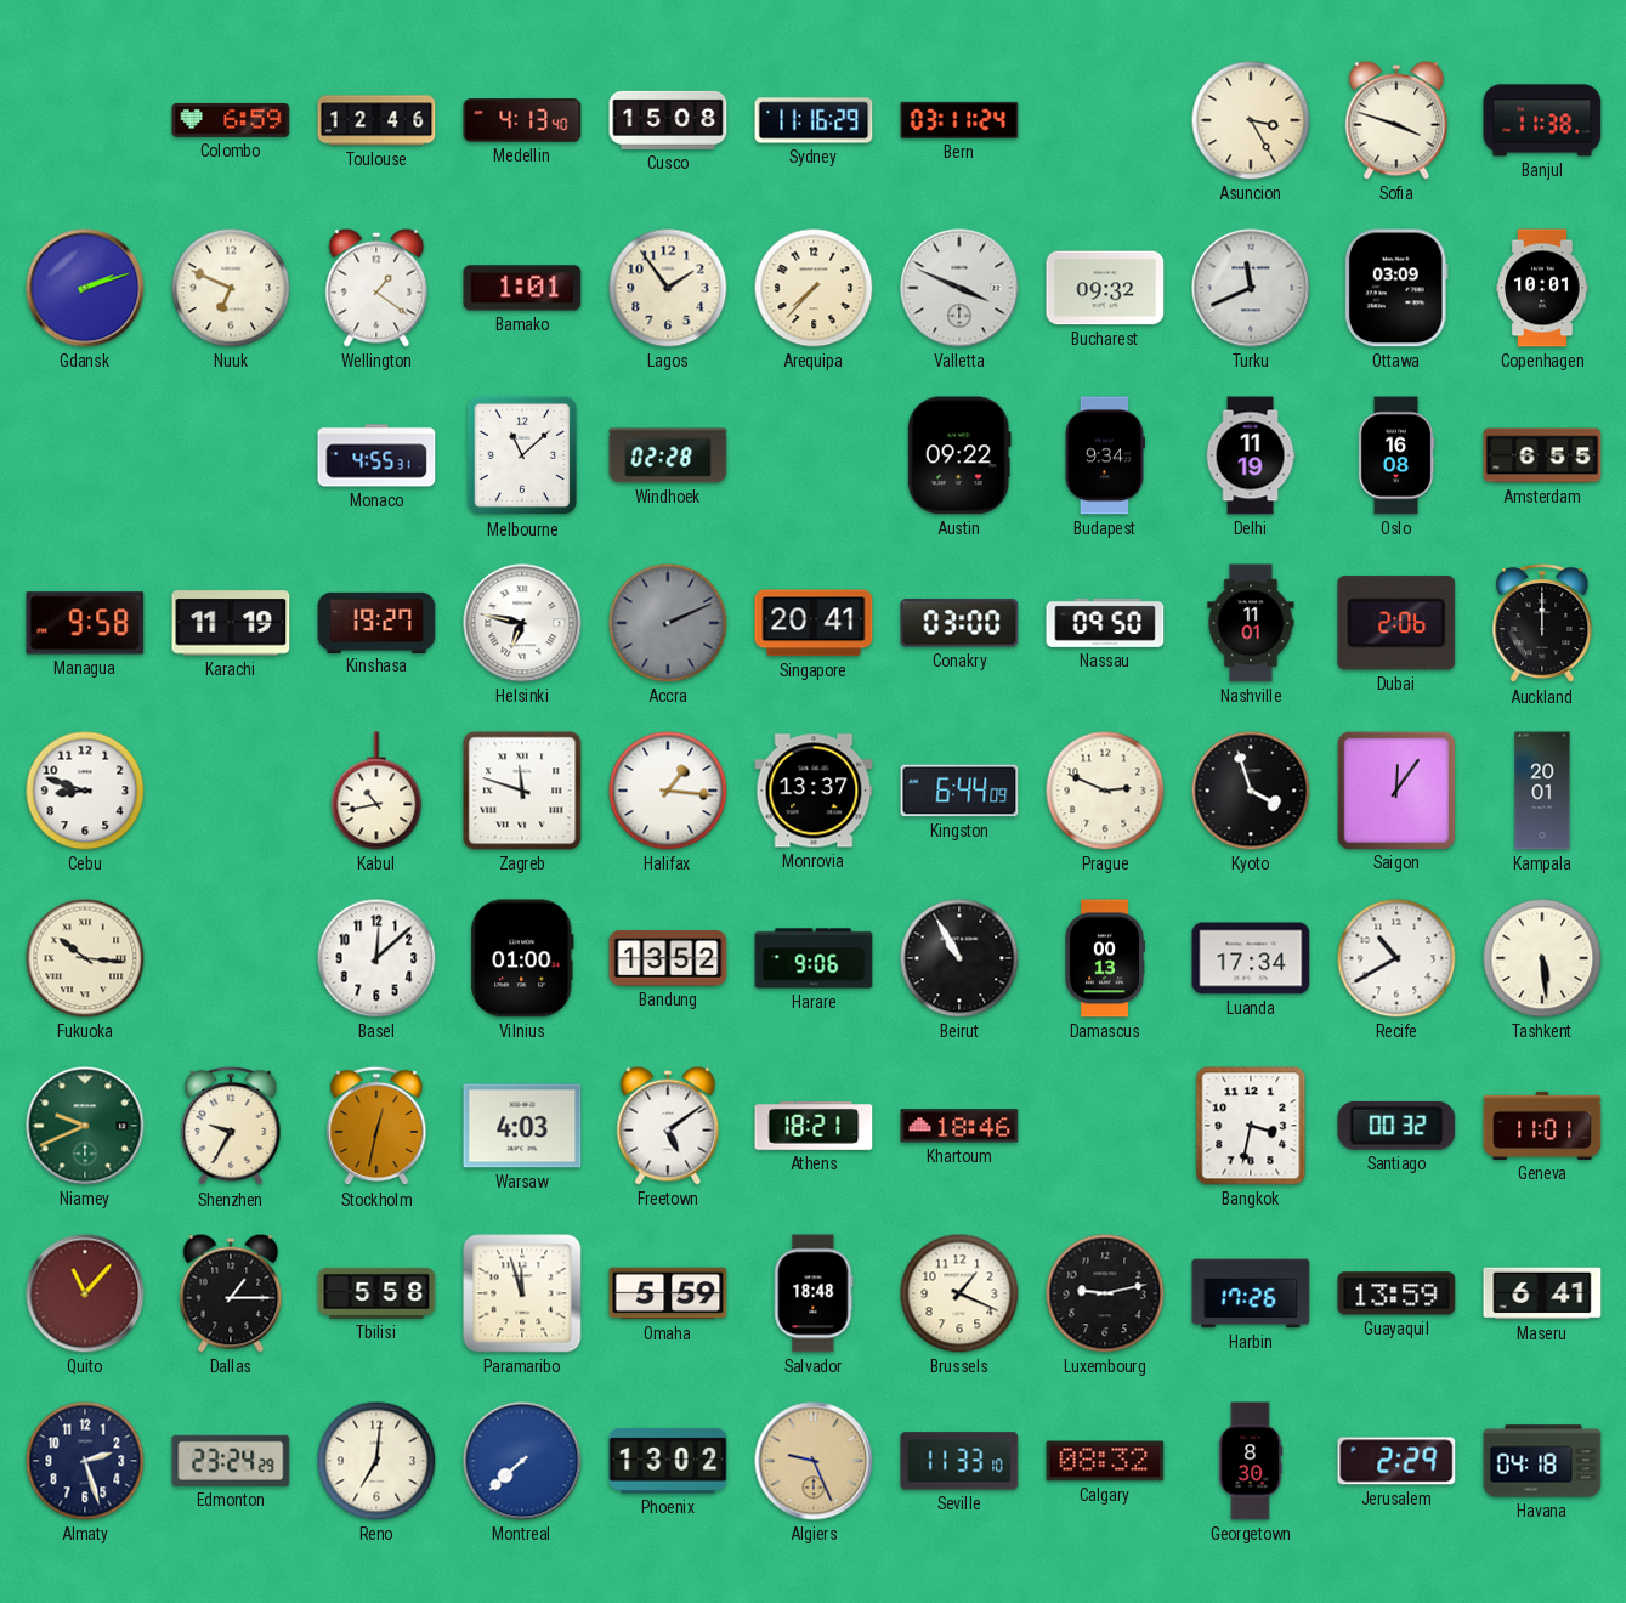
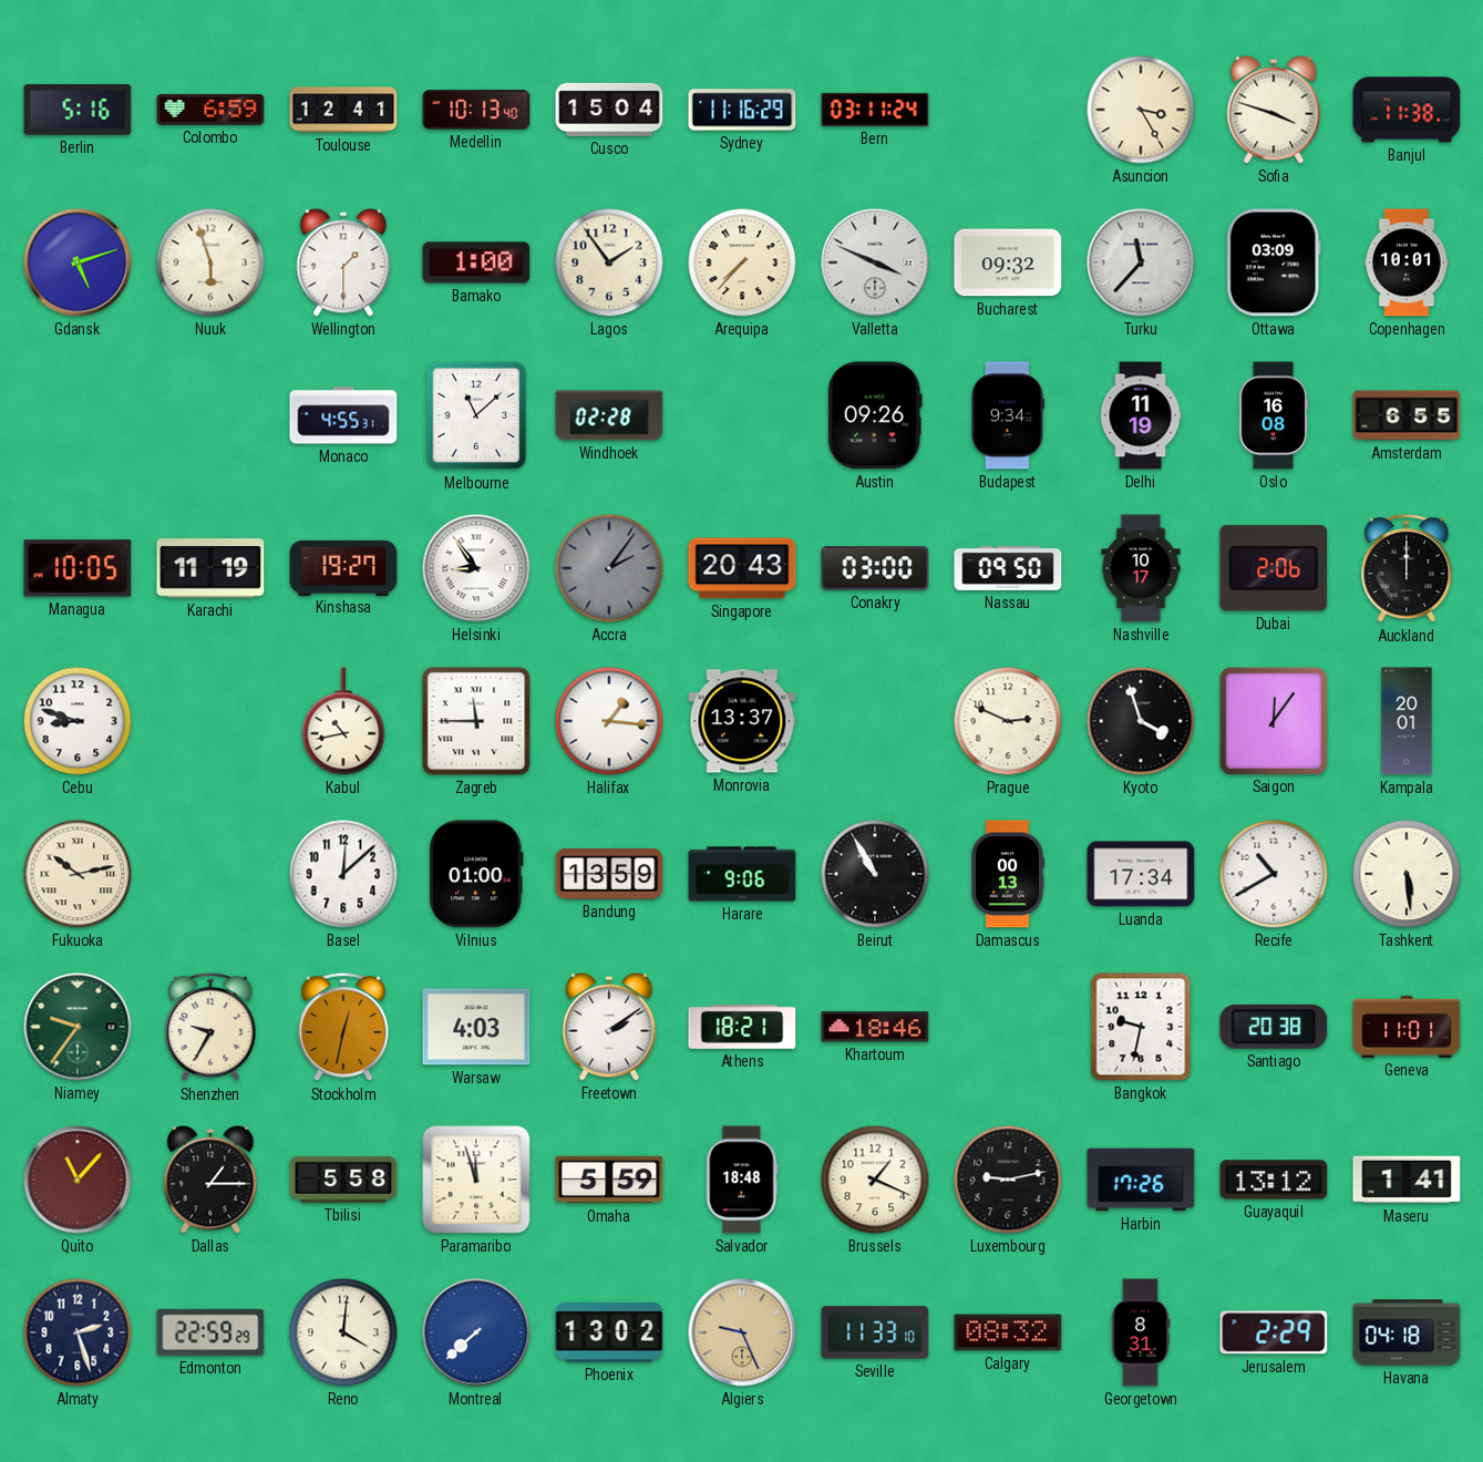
Berlin: none -> 5:16 (78, 110)
Toulouse: 12:46 -> 12:41 (343, 110)
Medellin: 4:13 -> 10:13 (476, 110)
Cusco: 15:08 -> 15:04 (609, 110)
Gdansk: 2:12 -> 5:12 (78, 262)
Nuuk: 6:49 -> 5:57 (210, 262)
Wellington: 1:21 -> 1:30 (343, 262)
Bamako: 1:01 -> 1:00 (476, 262)
Turku: 11:41 -> 11:37 (1141, 262)
Austin: 09:22 -> 09:26 (875, 415)
Managua: 9:58 -> 10:05 (78, 568)
Helsinki: 6:47 -> 8:54 (476, 568)
Accra: 2:11 -> 2:06 (609, 568)
Singapore: 20:41 -> 20:43 (742, 568)
Nashville: 11:01 -> 10:17 (1141, 568)
Zagreb: 11:48 -> 11:45 (476, 721)
Kingston: 6:44 -> none (959, 791)
Fukuoka: 10:16 -> 10:13 (78, 874)
Bandung: 13:52 -> 13:59 (609, 874)
Niamey: 9:41 -> 9:36 (78, 1027)
Freetown: 5:09 -> 2:09 (609, 1027)
Bangkok: 3:32 -> 9:32 (1141, 1027)
Santiago: 00:32 -> 20:38 (1274, 1027)
Guayaquil: 13:59 -> 13:12 (1274, 1180)
Maseru: 6:41 -> 1:41 (1407, 1180)
Edmonton: 23:24 -> 22:59 (210, 1332)
Reno: 7:01 -> 4:01 (343, 1332)
Georgetown: 8:30 -> 8:31 (1141, 1332)
